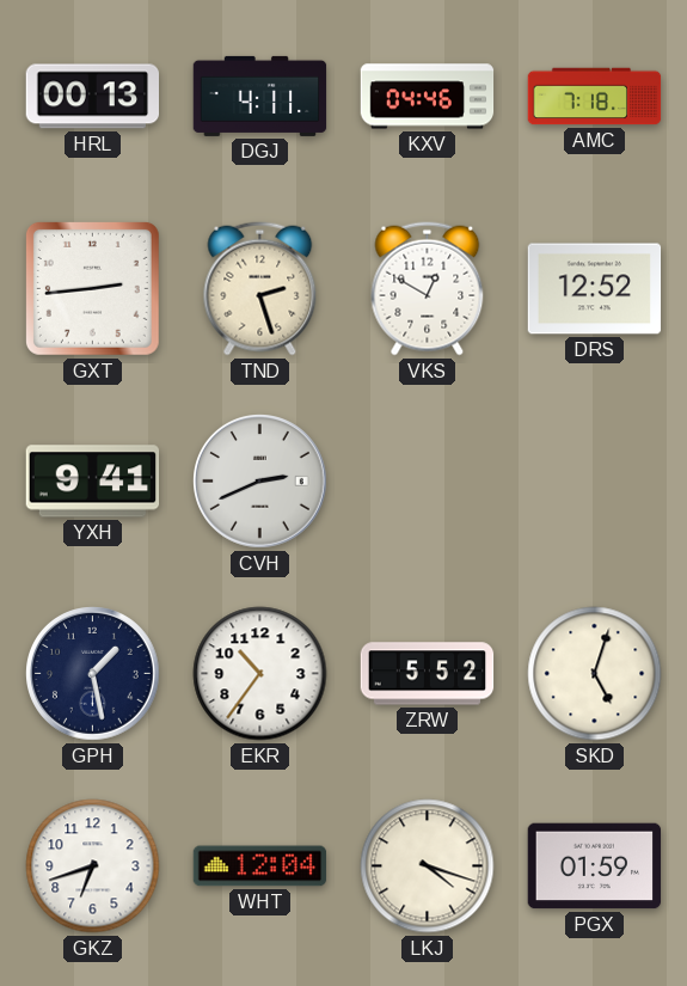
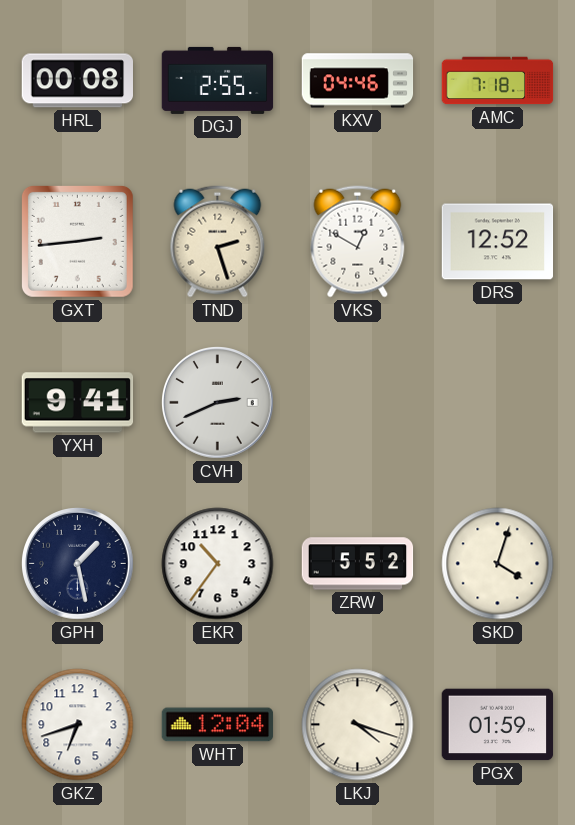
HRL: 00:13 -> 00:08 (77, 81)
DGJ: 4:11 -> 2:55 (218, 80)
SKD: 5:03 -> 4:03 (498, 564)
